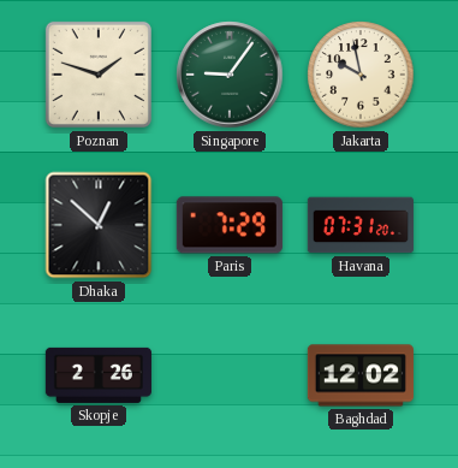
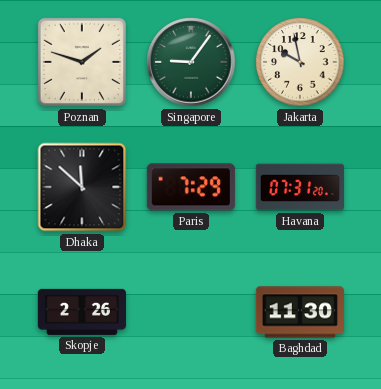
Dhaka: 12:52 -> 11:52 (82, 187)
Baghdad: 12:02 -> 11:30 (300, 312)
